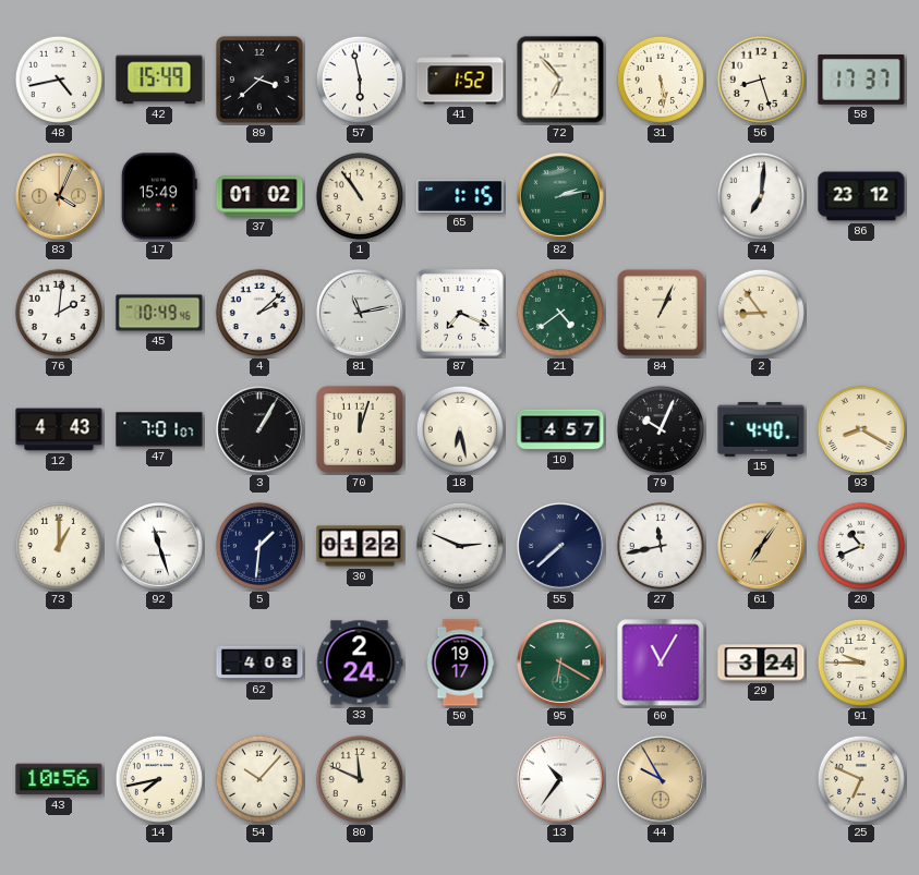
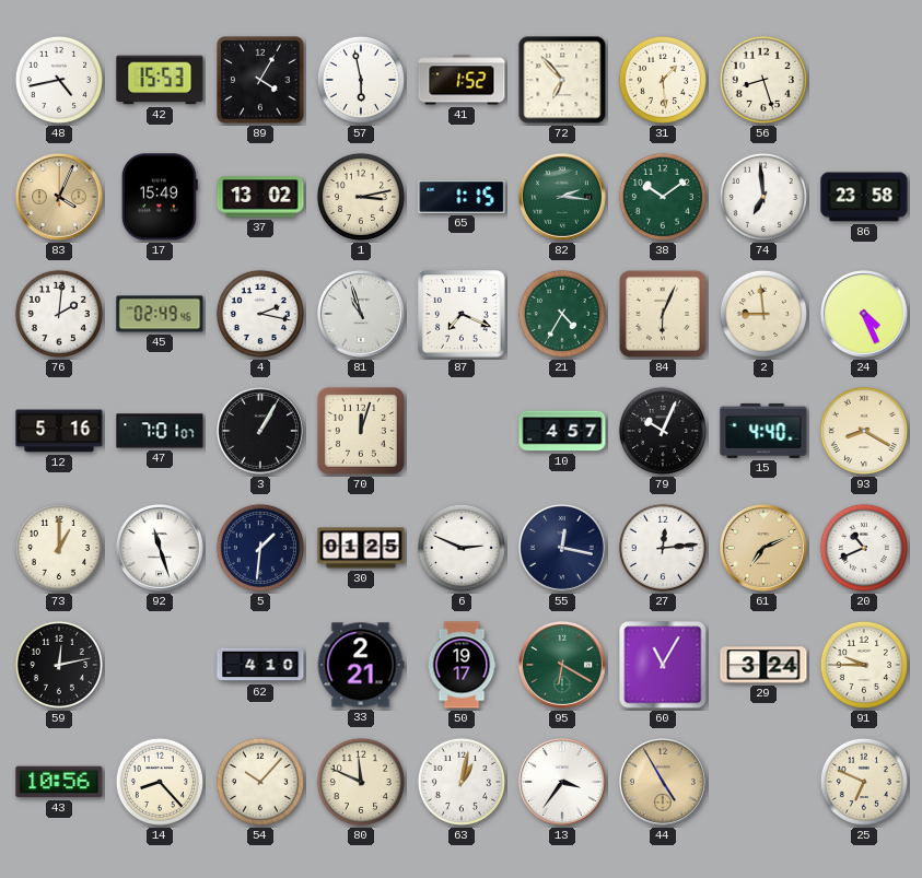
42: 15:49 -> 15:53 (160, 80)
89: 3:38 -> 4:05 (260, 80)
31: 5:29 -> 1:29 (663, 80)
58: 17:37 -> none (861, 81)
37: 01:02 -> 13:02 (260, 197)
1: 10:54 -> 3:13 (361, 197)
82: 2:13 -> 2:16 (562, 197)
38: none -> 10:09 (663, 197)
74: 7:01 -> 6:59 (763, 197)
86: 23:12 -> 23:58 (864, 197)
45: 10:49 -> 02:49 (160, 314)
4: 2:08 -> 2:17 (260, 314)
81: 11:13 -> 10:57 (361, 314)
21: 4:39 -> 4:35 (562, 314)
84: 1:04 -> 6:04 (663, 314)
2: 8:54 -> 8:59 (763, 314)
24: none -> 4:26 (864, 314)
12: 4:43 -> 5:16 (59, 431)
18: 6:28 -> none (460, 429)
30: 01:22 -> 01:25 (361, 548)
55: 7:38 -> 12:17 (562, 548)
27: 11:43 -> 12:14 (663, 548)
61: 7:06 -> 7:11 (763, 548)
59: none -> 12:13 (59, 665)
62: 4:08 -> 4:10 (260, 665)
33: 2:24 -> 2:21 (361, 665)
14: 7:43 -> 8:23 (160, 782)
63: none -> 1:02 (462, 782)
13: 10:36 -> 3:36 (562, 782)
44: 9:55 -> 4:55 (663, 782)
